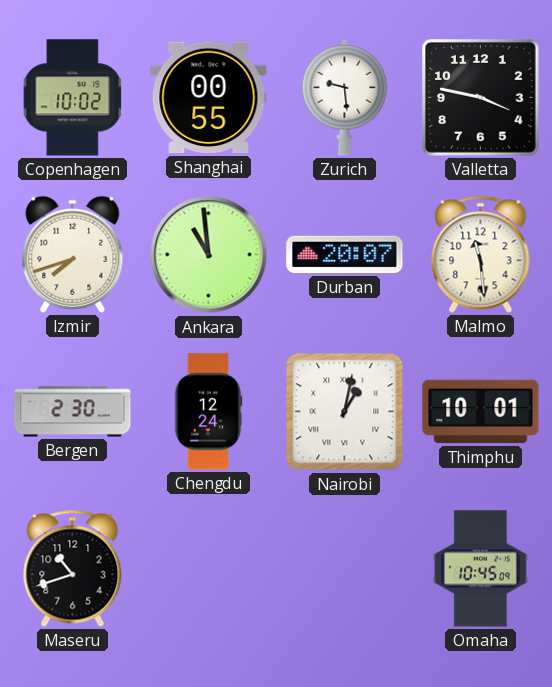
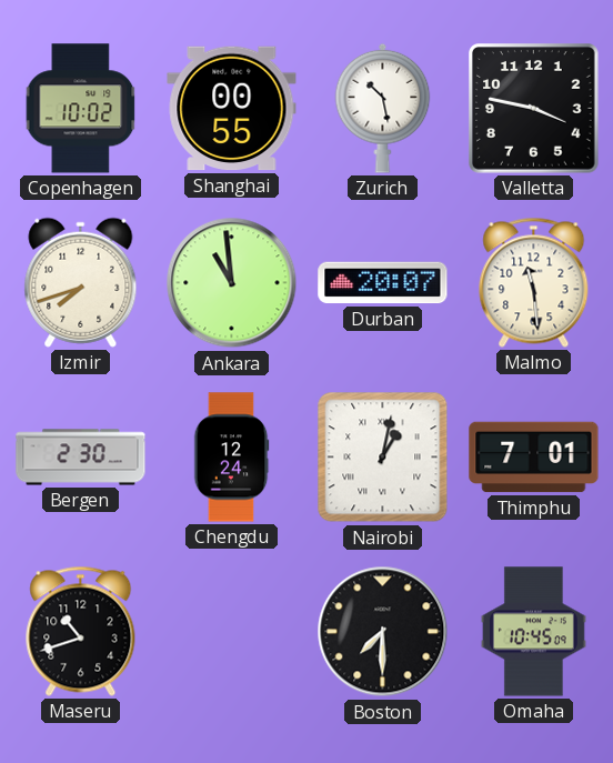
Zurich: 9:29 -> 10:28 (383, 108)
Thimphu: 10:01 -> 7:01 (534, 458)
Boston: none -> 7:30 (383, 632)
